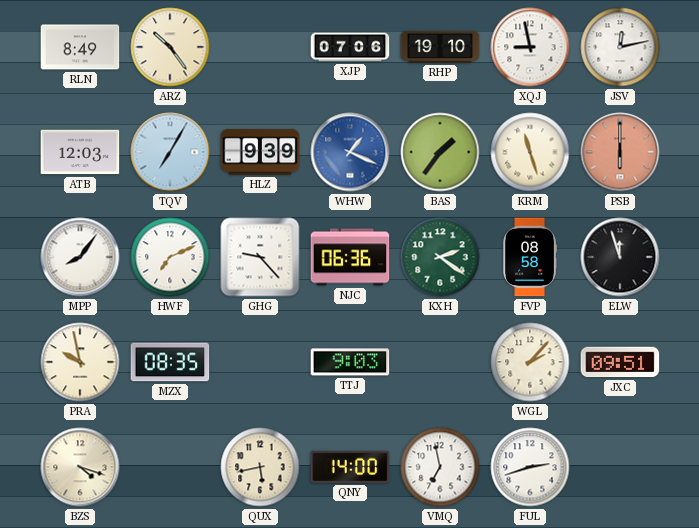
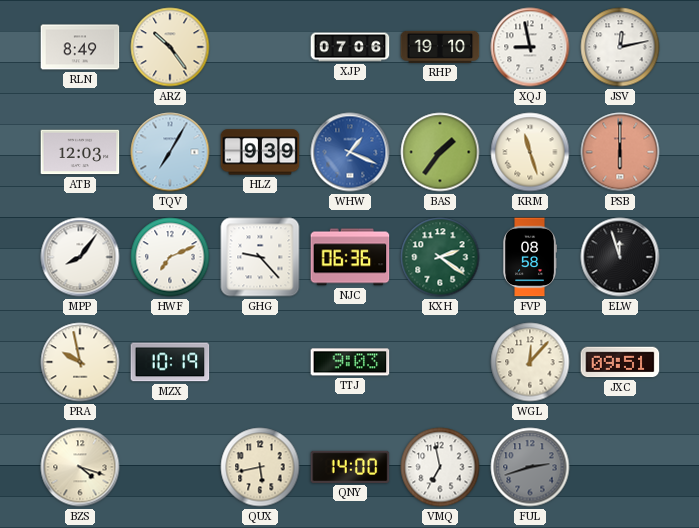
MZX: 08:35 -> 10:19 (170, 362)
WGL: 2:07 -> 12:07 (530, 362)
FUL dial: white -> grey (530, 467)
